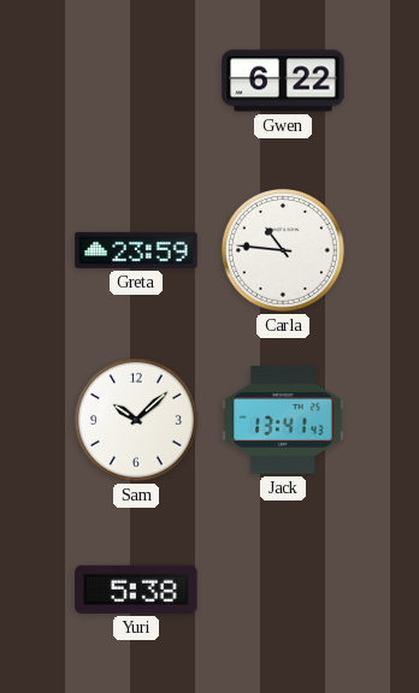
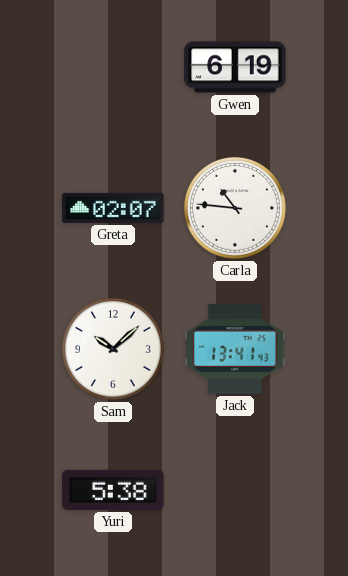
Gwen: 6:22 -> 6:19 (235, 67)
Greta: 23:59 -> 02:07 (113, 208)
